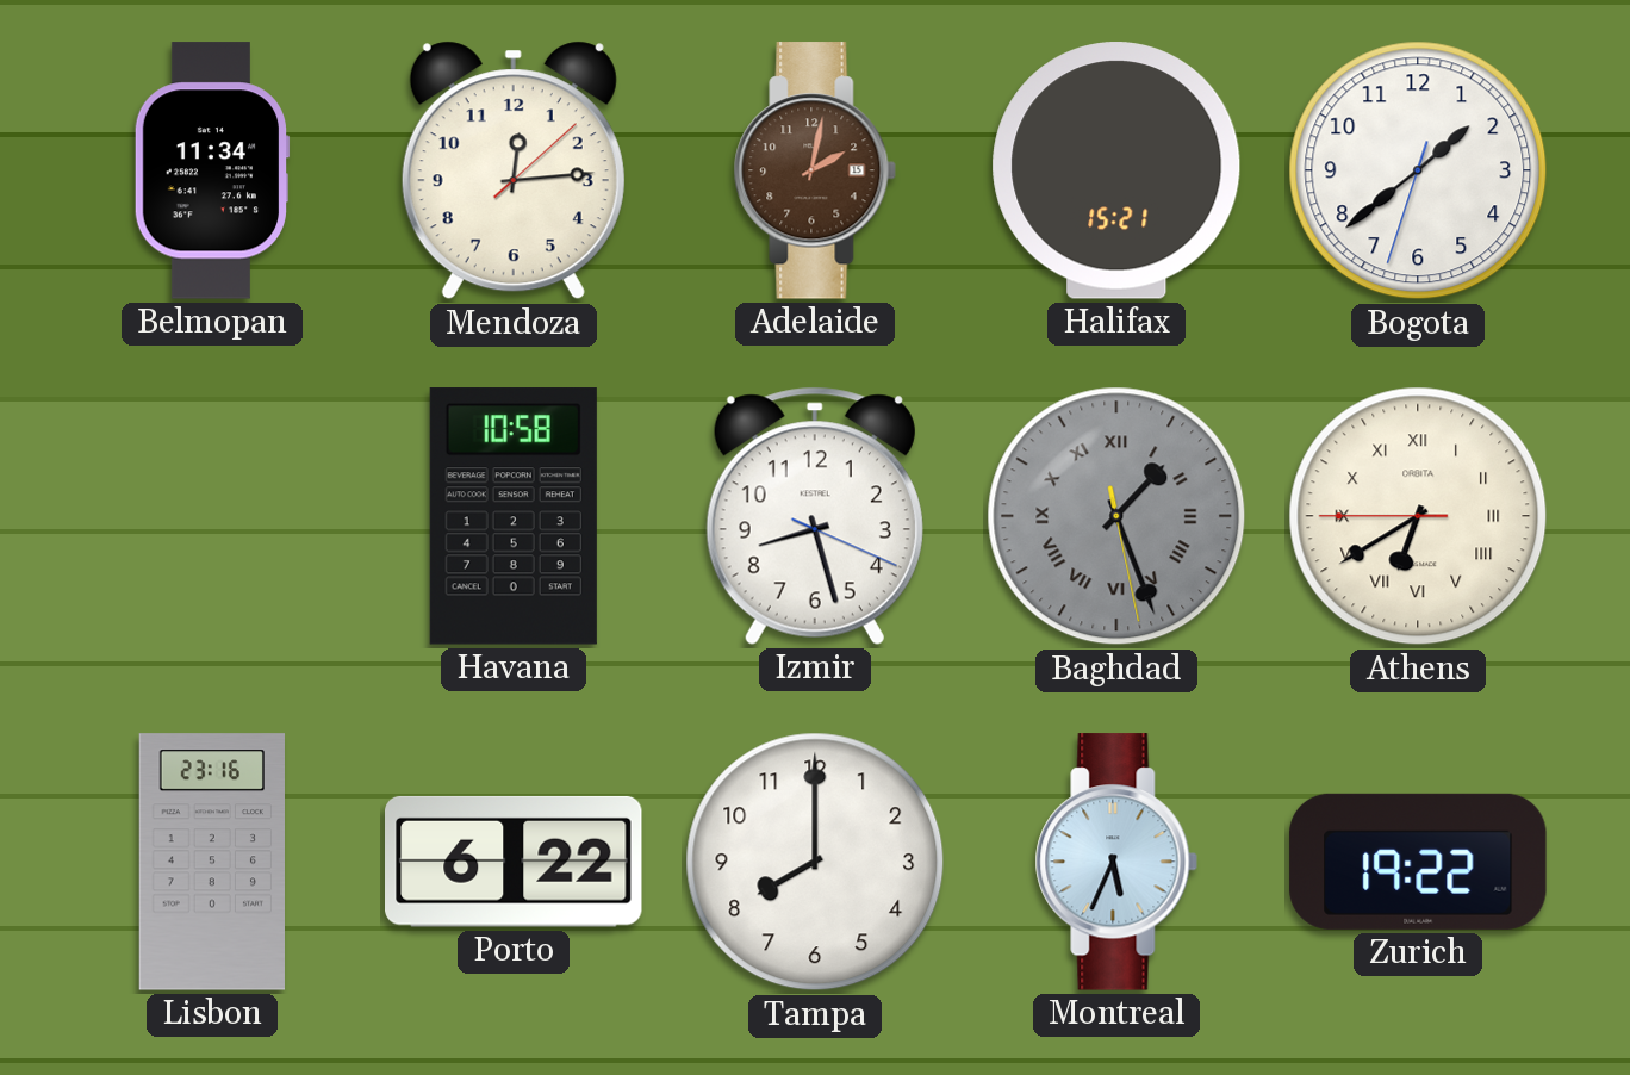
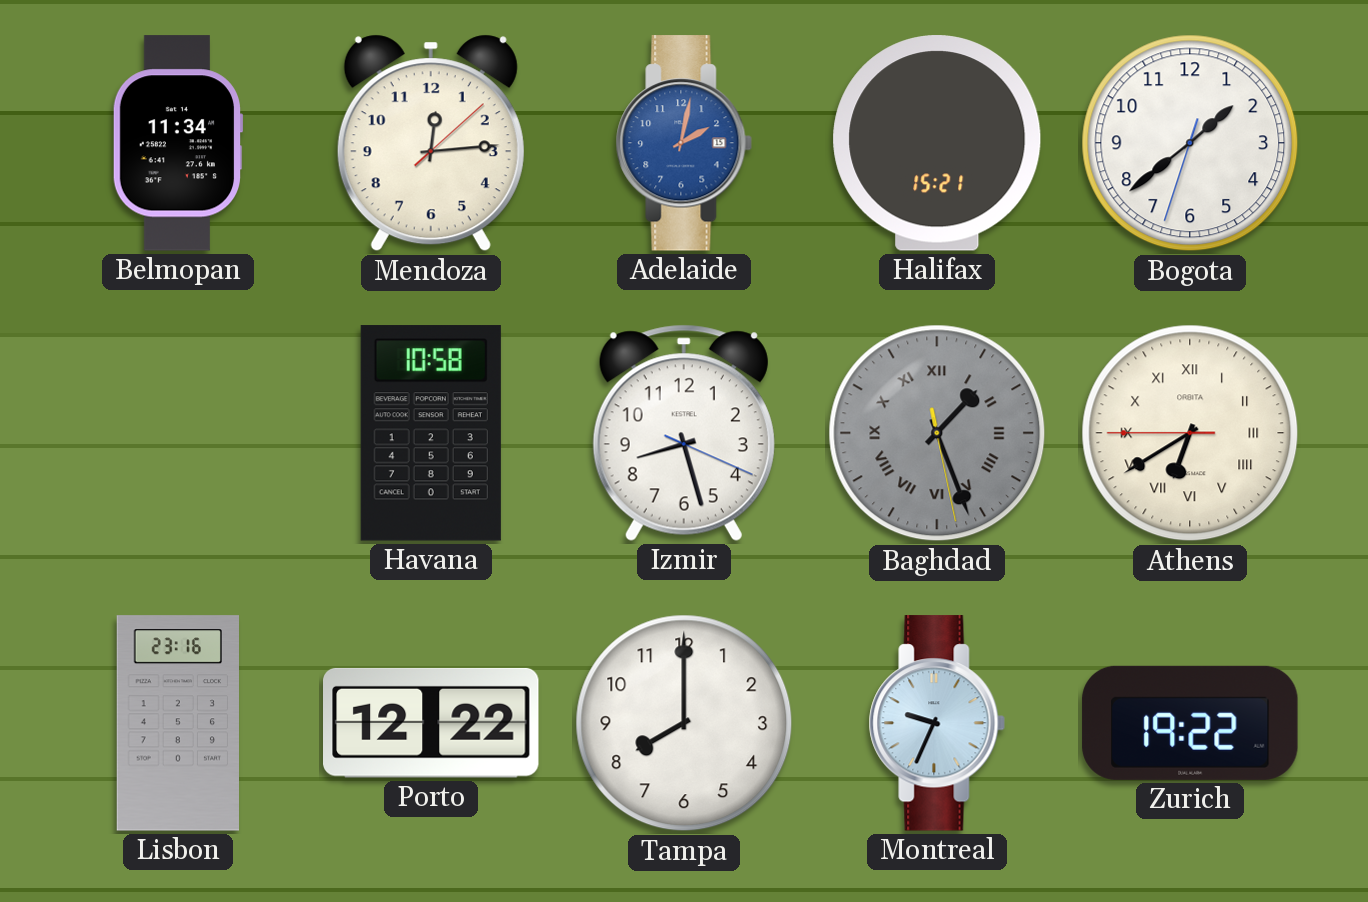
Adelaide dial: brown -> blue (684, 143)
Porto: 6:22 -> 12:22 (432, 723)
Montreal: 5:34 -> 9:34 (937, 723)
